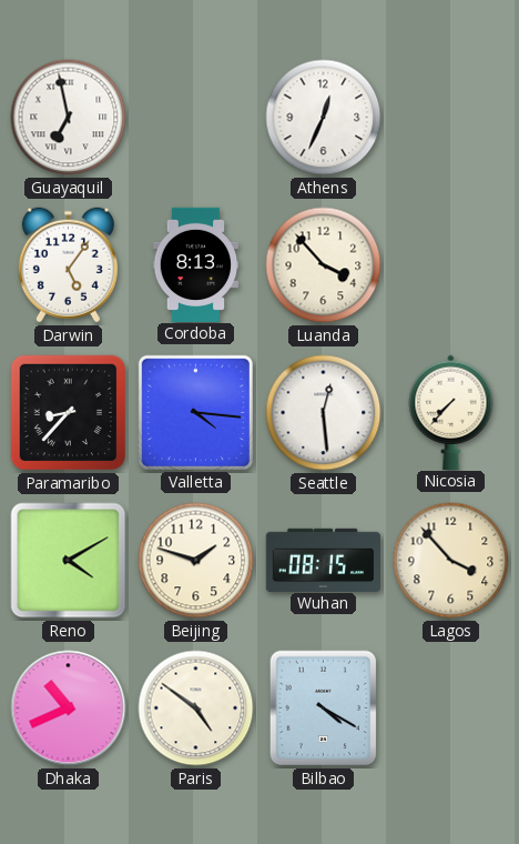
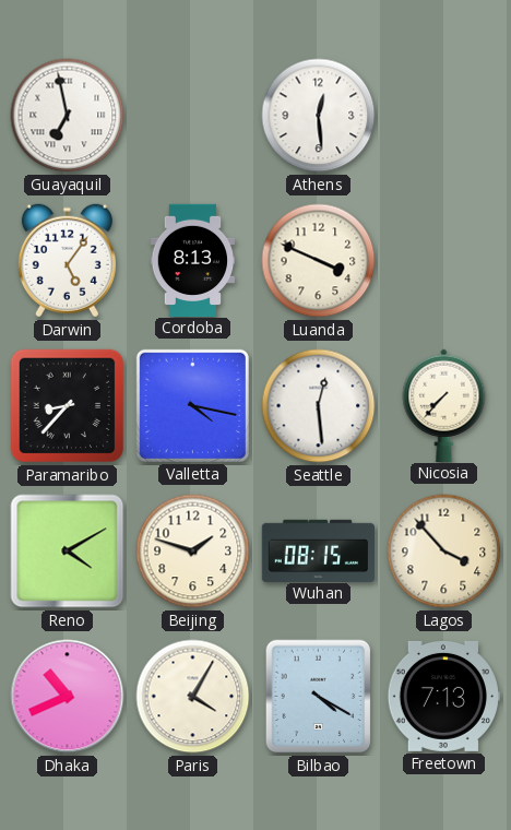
Athens: 12:34 -> 12:29 (319, 116)
Luanda: 3:53 -> 3:49 (319, 261)
Valletta: 4:16 -> 4:17 (192, 405)
Paris: 4:51 -> 4:05 (193, 697)
Freetown: none -> 7:13 (443, 696)
